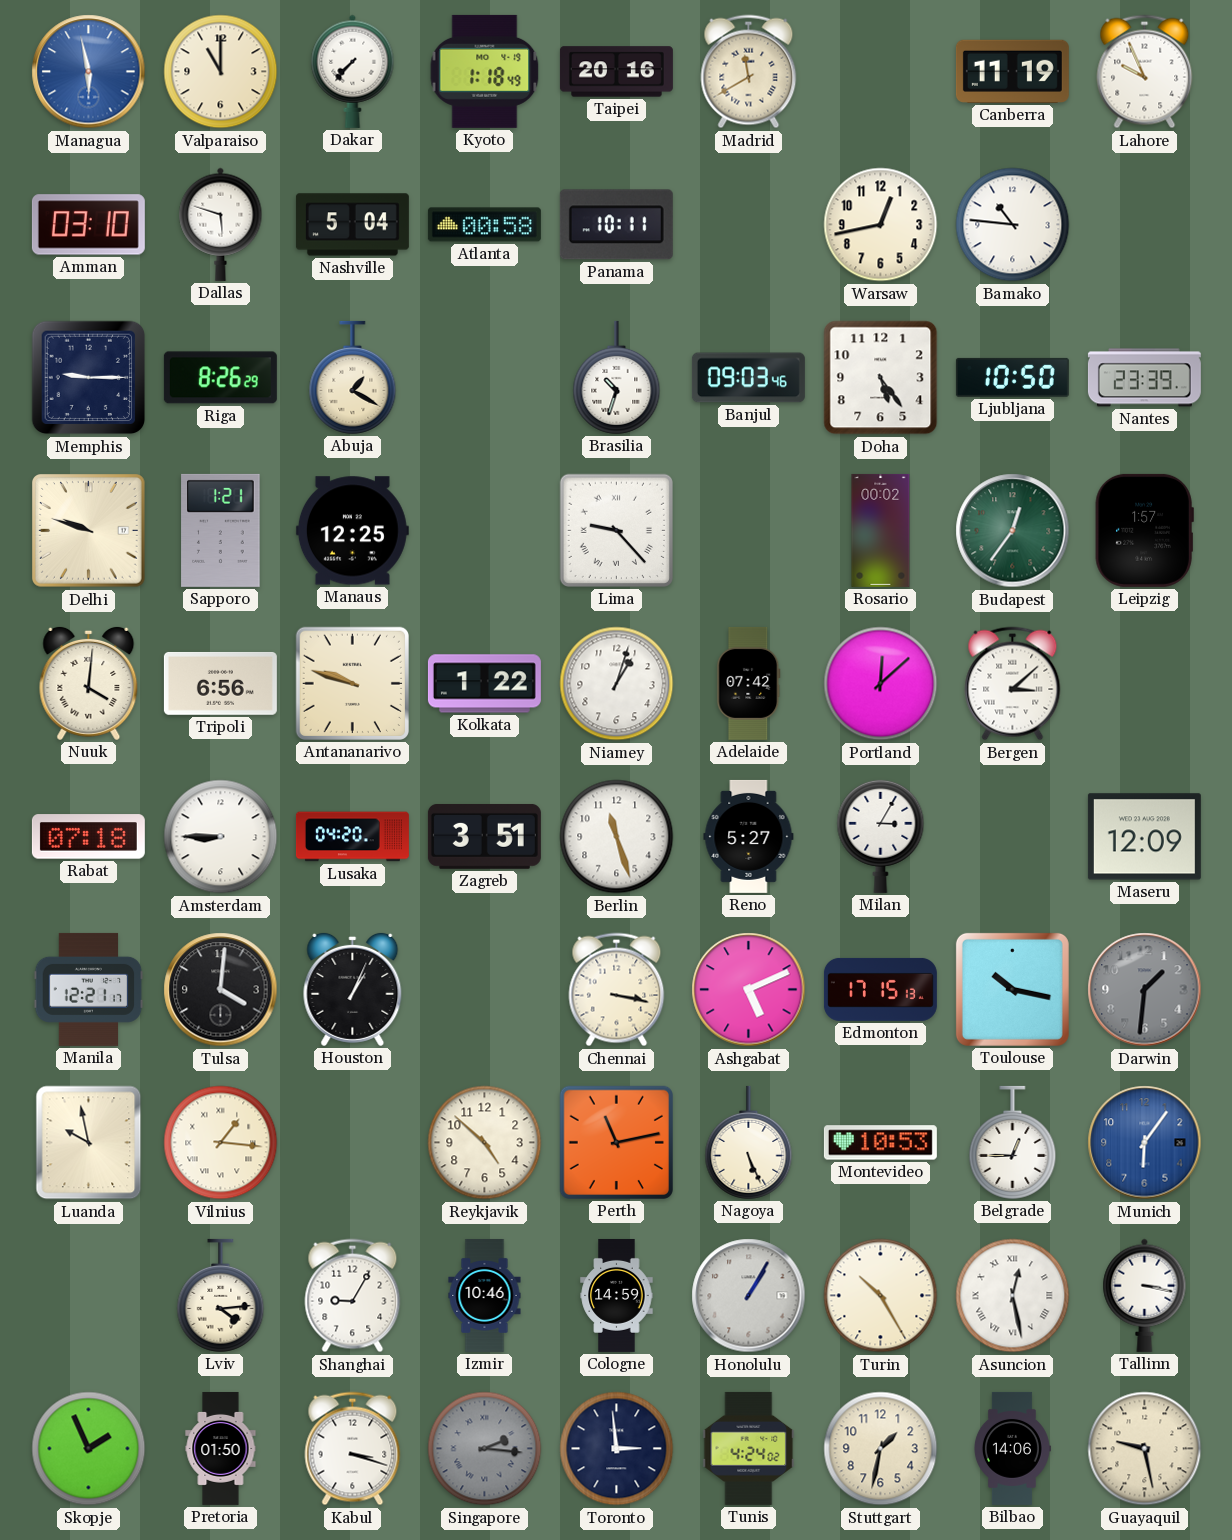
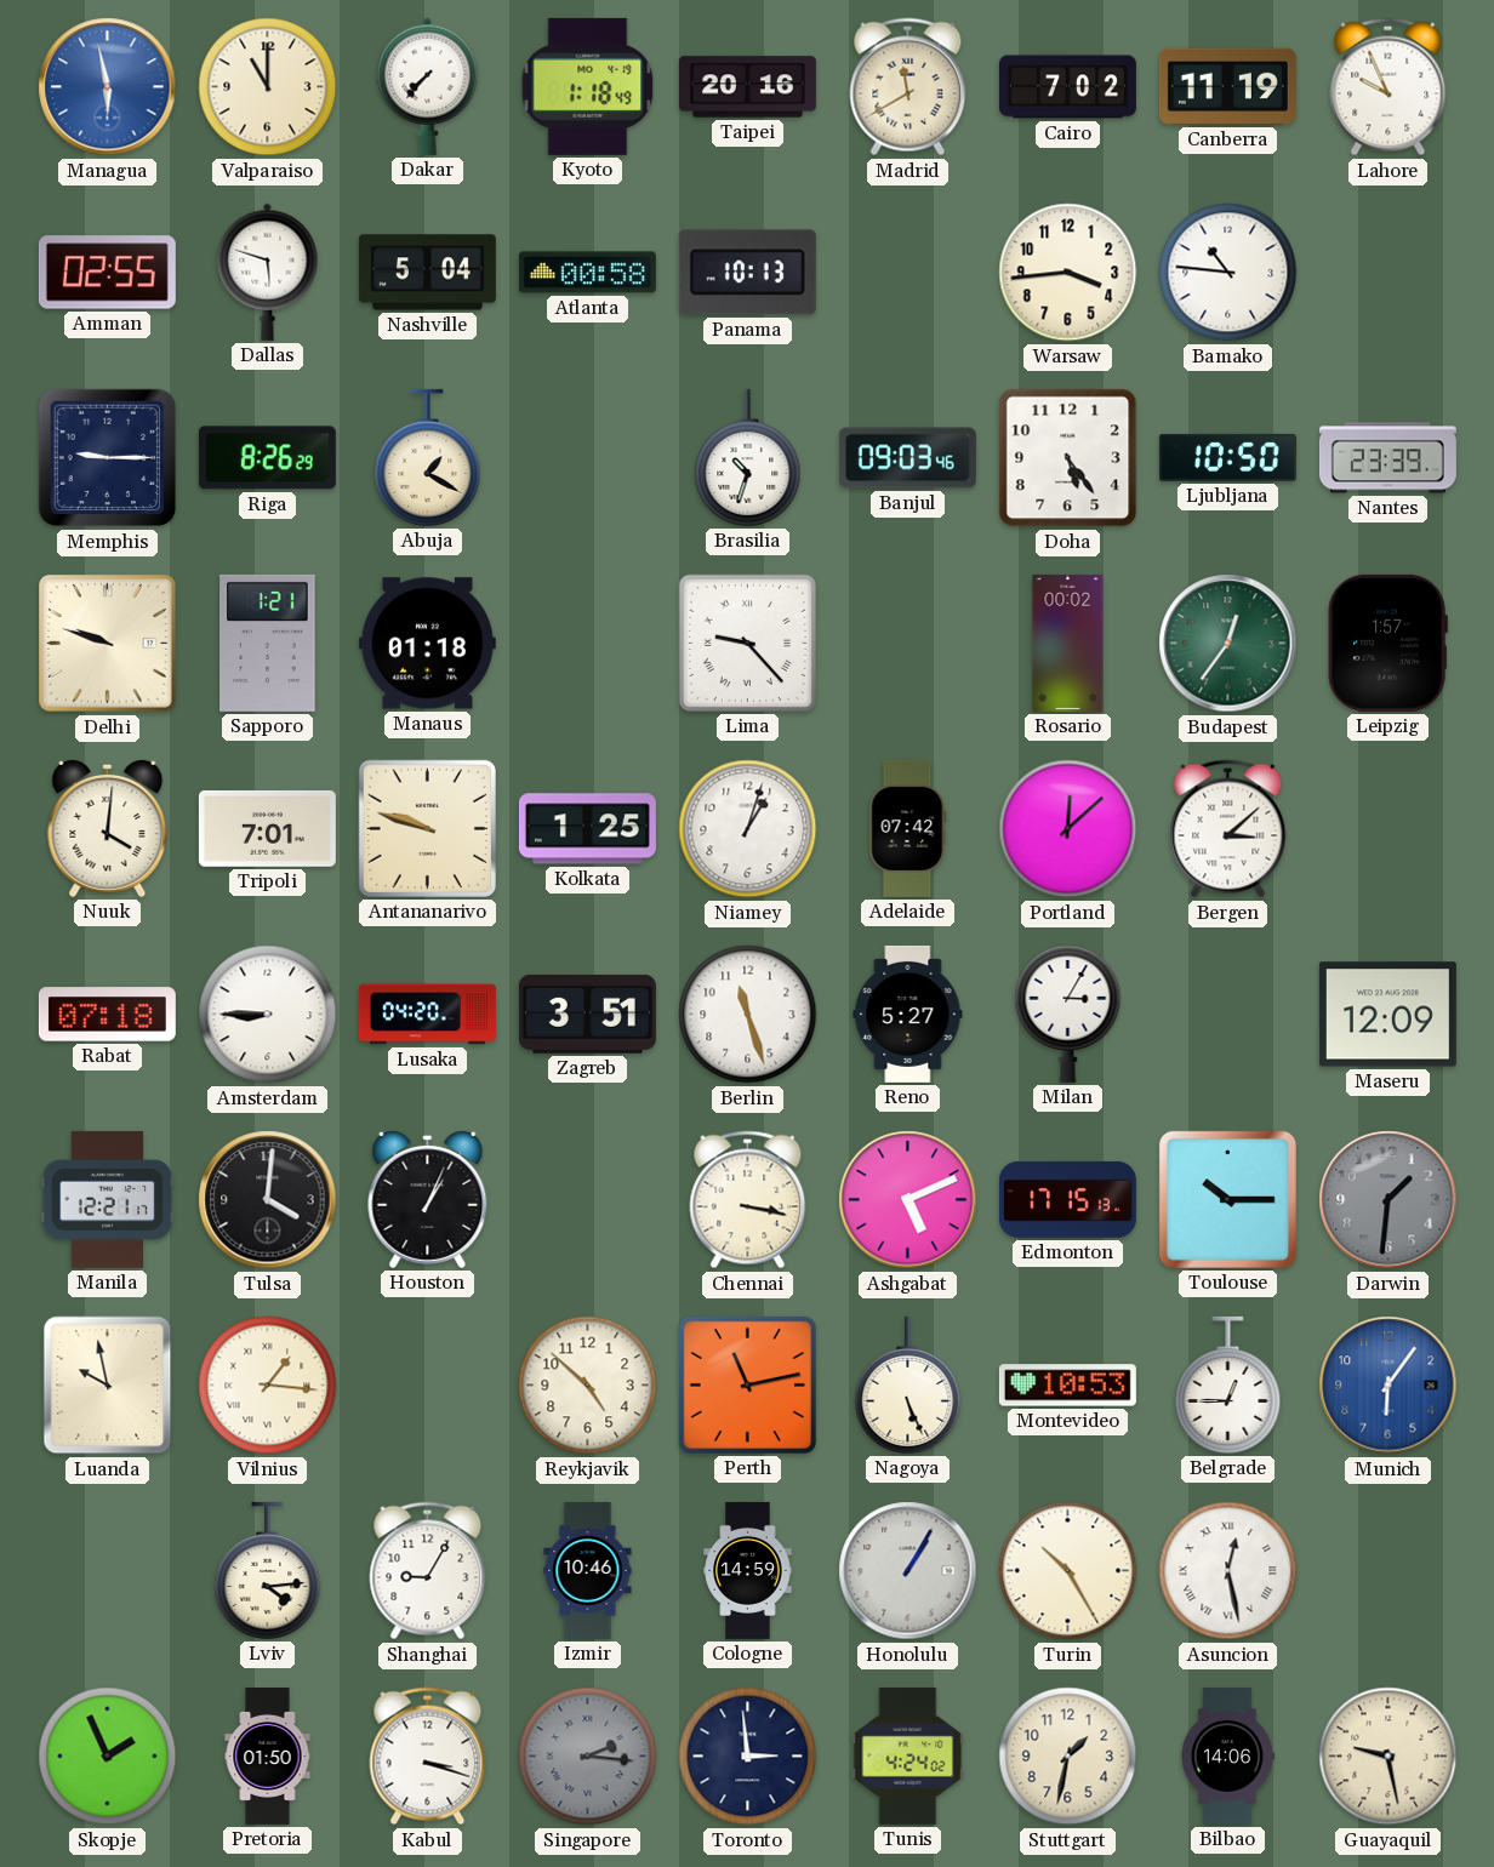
Cairo: none -> 7:02 (1067, 87)
Amman: 03:10 -> 02:55 (107, 273)
Panama: 10:11 -> 10:13 (747, 273)
Warsaw: 12:43 -> 3:44 (1068, 273)
Manaus: 12:25 -> 01:18 (427, 644)
Tripoli: 6:56 -> 7:01 (267, 828)
Kolkata: 1:22 -> 1:25 (587, 829)
Toulouse: 10:17 -> 10:15 (1227, 1199)
Tallinn: 3:17 -> none (1145, 1295)
